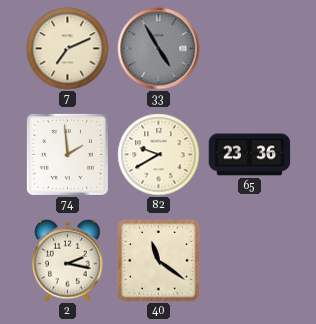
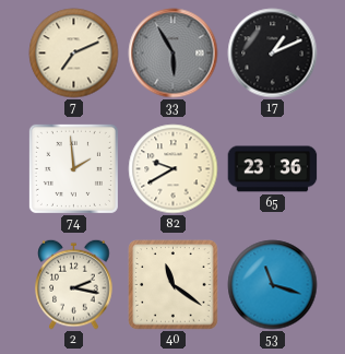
33: 4:55 -> 5:55 (174, 54)
17: none -> 1:11 (273, 54)
53: none -> 11:18 (273, 285)
